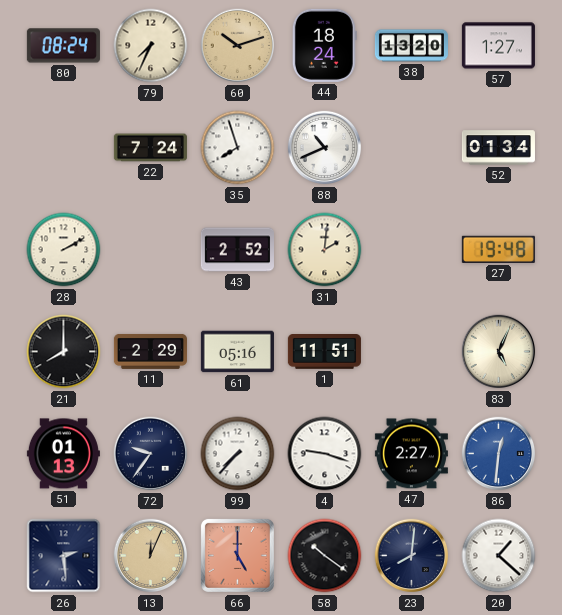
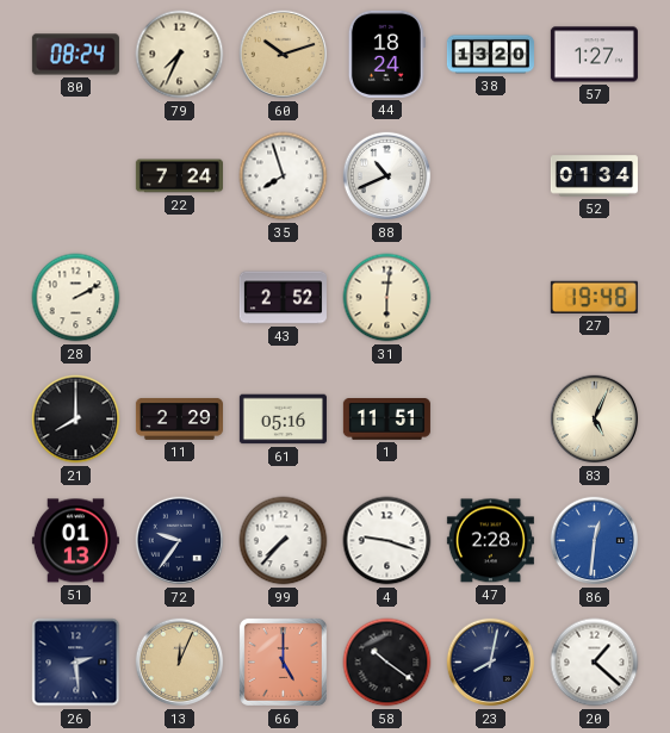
31: 2:01 -> 6:01 (387, 298)
47: 2:27 -> 2:28 (490, 541)
23: 8:01 -> 8:02 (491, 663)
